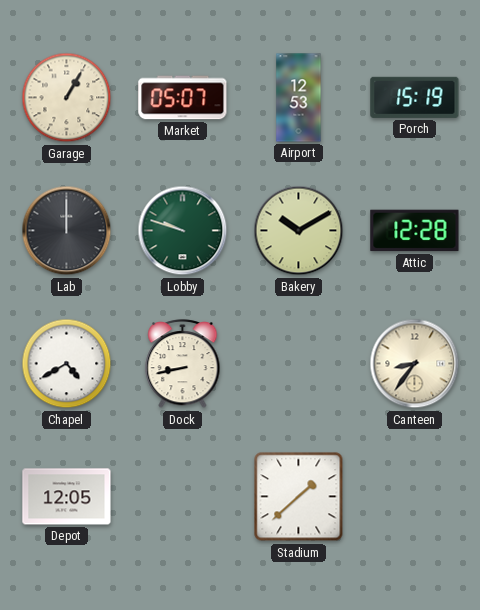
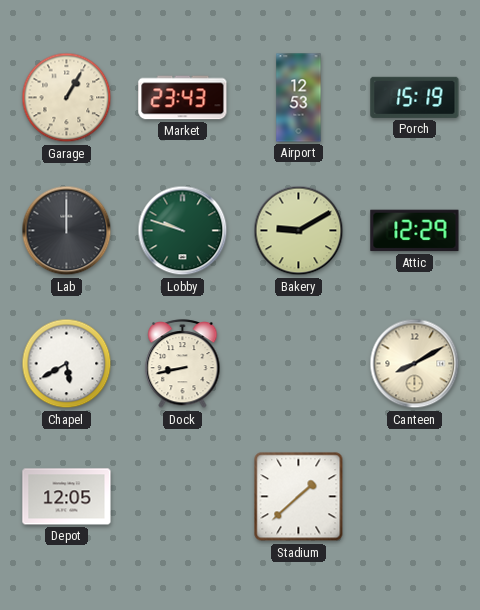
Market: 05:07 -> 23:43 (183, 98)
Bakery: 10:10 -> 9:10 (299, 231)
Attic: 12:28 -> 12:29 (415, 231)
Chapel: 4:40 -> 5:40 (67, 364)
Canteen: 8:36 -> 8:10 (415, 364)
